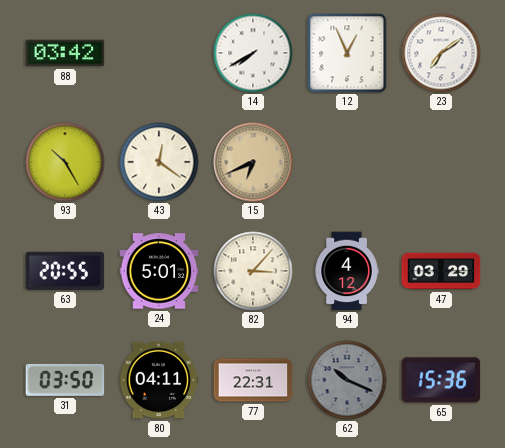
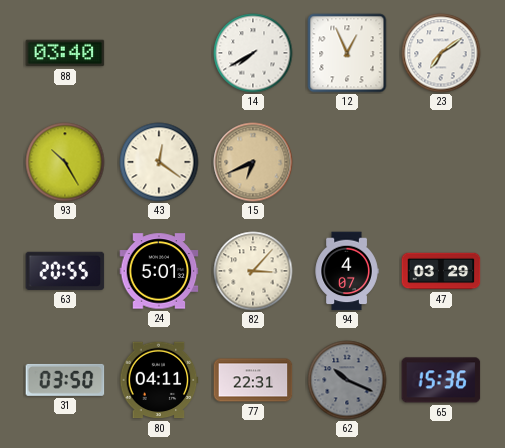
88: 03:42 -> 03:40 (65, 53)
94: 4:12 -> 4:07 (347, 271)
